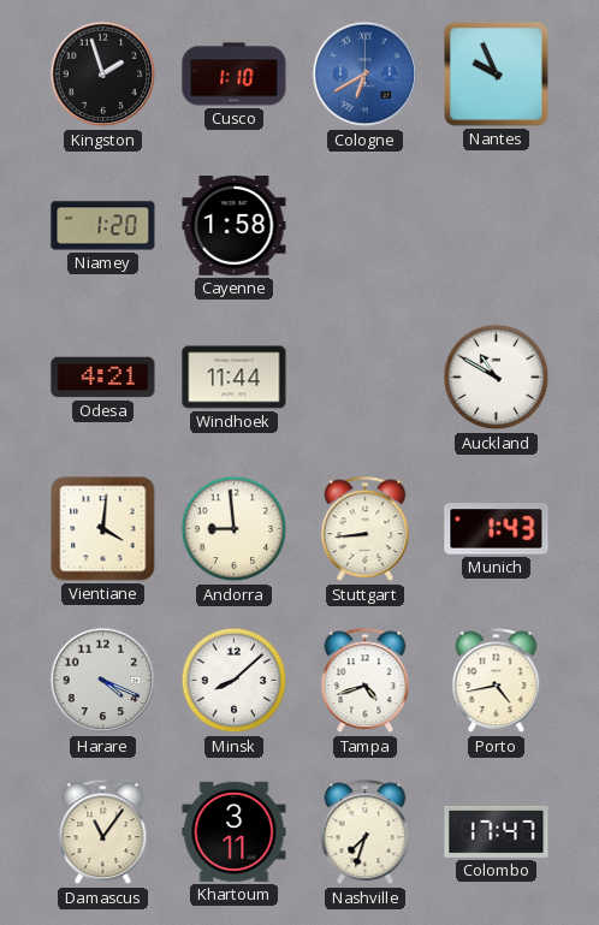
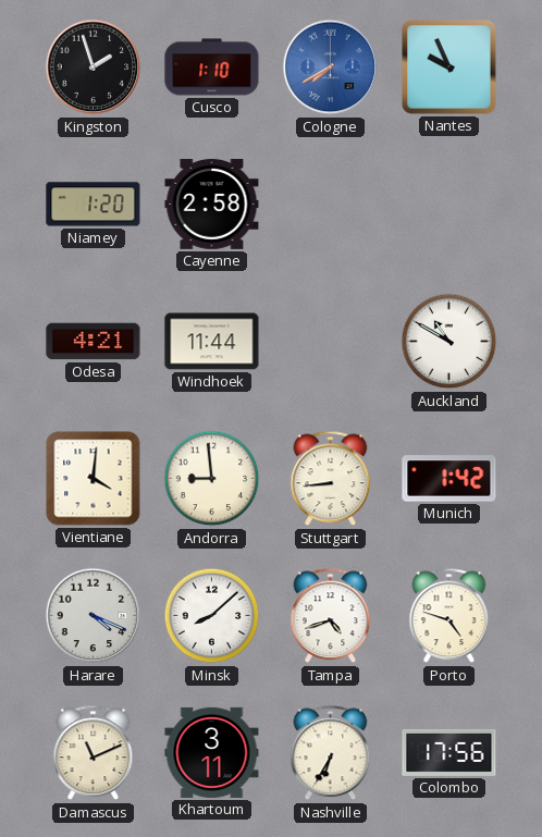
Cologne: 6:40 -> 7:40 (331, 67)
Cayenne: 1:58 -> 2:58 (212, 205)
Munich: 1:43 -> 1:42 (449, 479)
Porto: 4:43 -> 4:48 (449, 616)
Damascus: 11:06 -> 11:11 (94, 753)
Nashville: 7:33 -> 6:35 (331, 753)
Colombo: 17:47 -> 17:56 (449, 752)
